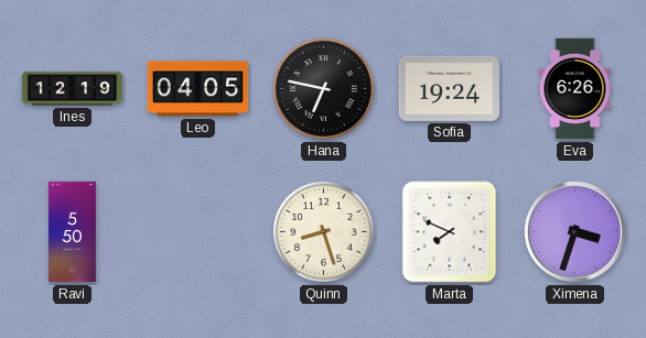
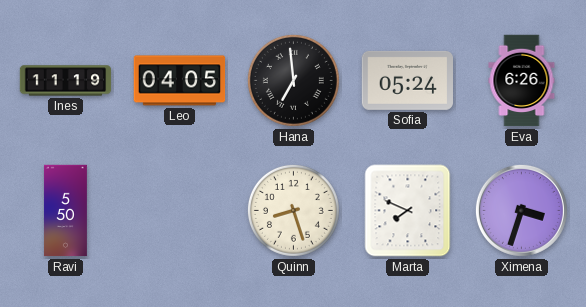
Ines: 12:19 -> 11:19 (66, 81)
Hana: 6:47 -> 6:59 (293, 80)
Sofia: 19:24 -> 05:24 (407, 80)
